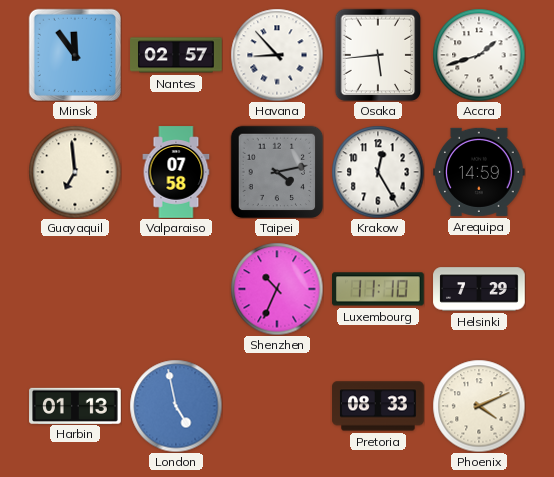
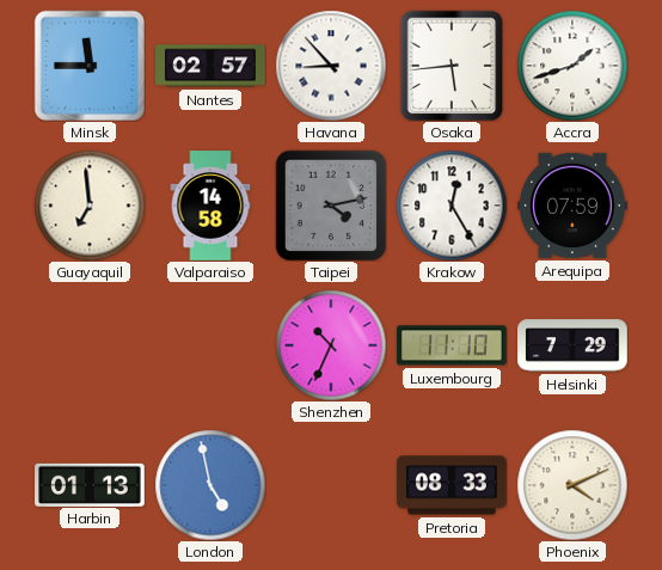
Minsk: 11:54 -> 11:45 (90, 66)
Valparaiso: 07:58 -> 14:58 (210, 206)
Arequipa: 14:59 -> 07:59 (574, 206)
